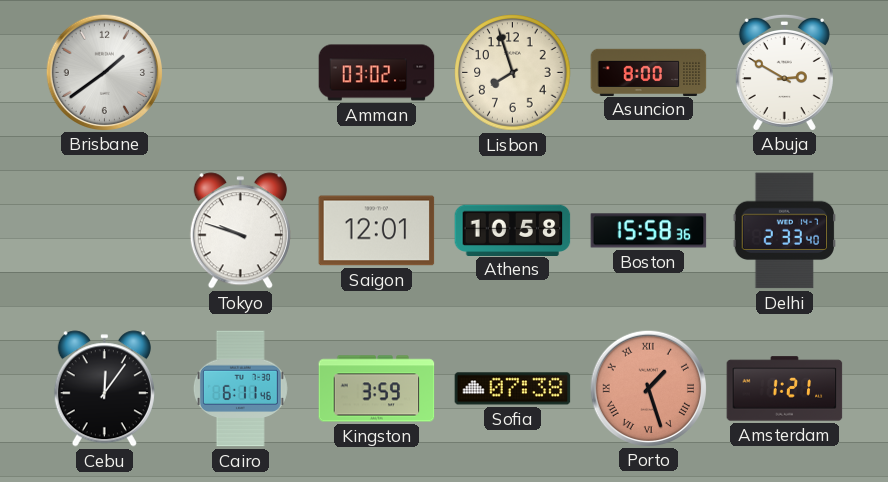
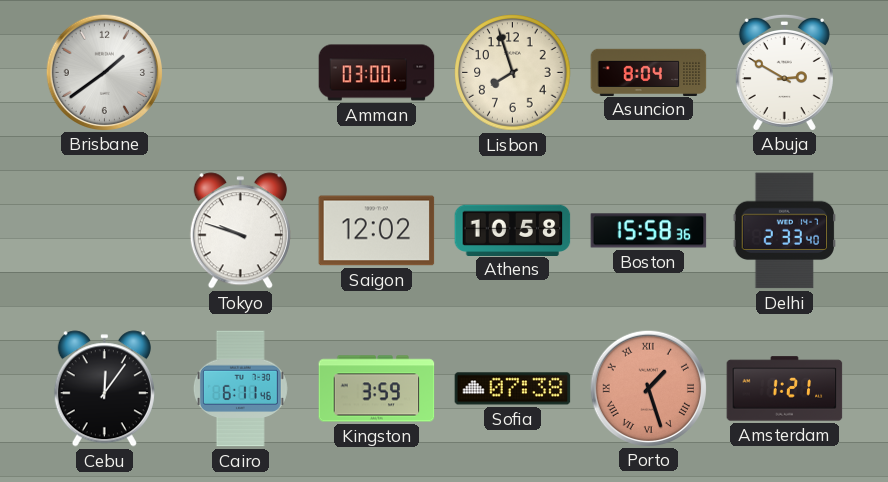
Amman: 03:02 -> 03:00 (377, 73)
Asuncion: 8:00 -> 8:04 (649, 72)
Saigon: 12:01 -> 12:02 (377, 231)
